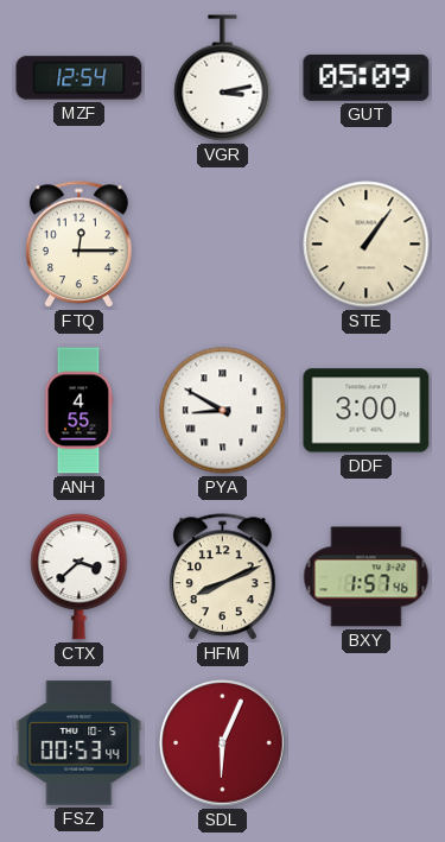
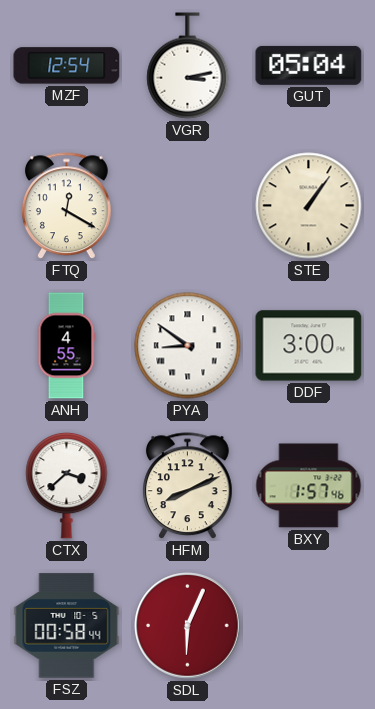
GUT: 05:09 -> 05:04 (309, 65)
FTQ: 12:15 -> 12:20 (66, 206)
PYA: 8:50 -> 8:51 (188, 346)
FSZ: 00:53 -> 00:58 (67, 626)
